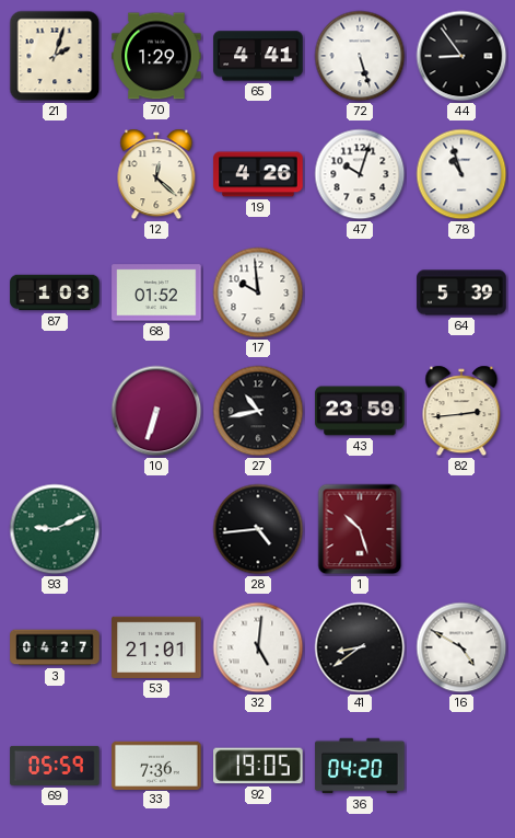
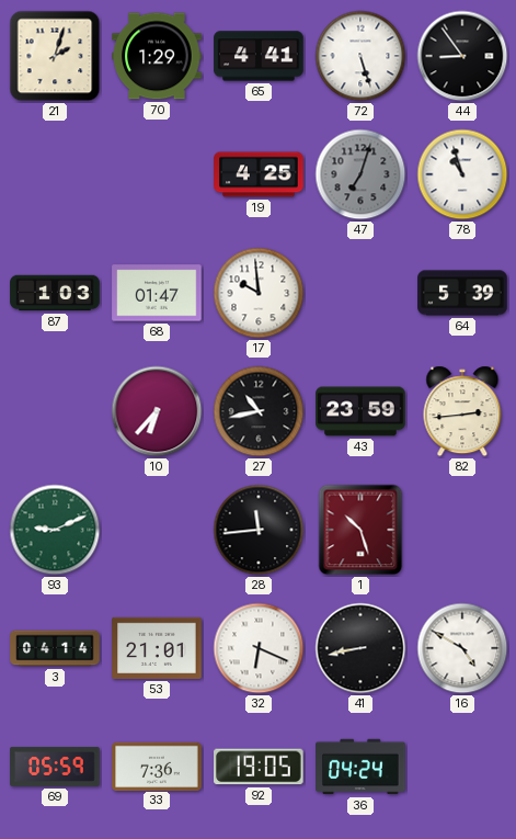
12: 12:22 -> none (156, 174)
19: 4:26 -> 4:25 (259, 174)
47: 10:03 -> 7:03 (360, 174)
47 dial: white -> grey (360, 174)
68: 01:52 -> 01:47 (157, 293)
10: 6:33 -> 6:37 (157, 411)
28: 4:44 -> 11:44 (259, 530)
3: 04:27 -> 04:14 (55, 648)
32: 5:01 -> 6:19 (259, 648)
41: 8:39 -> 8:43 (360, 648)
36: 04:20 -> 04:24 (360, 767)
